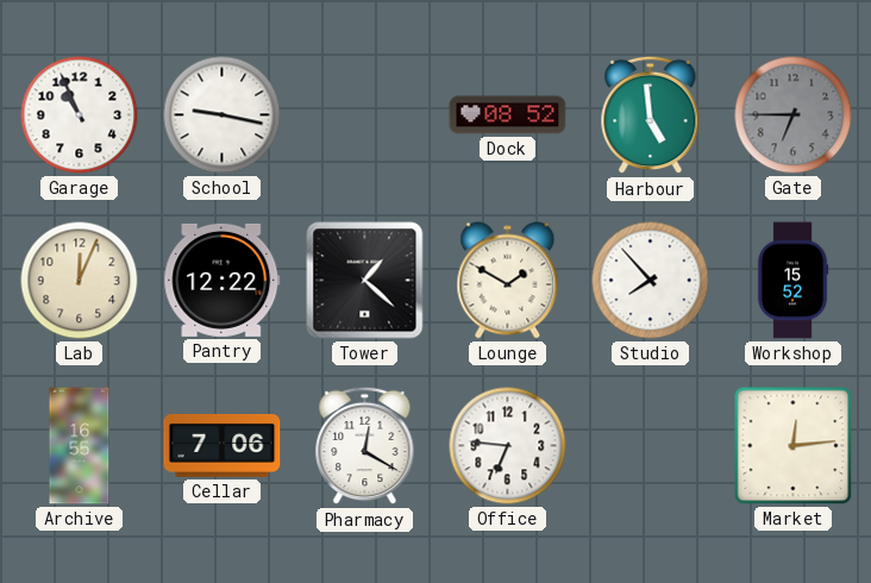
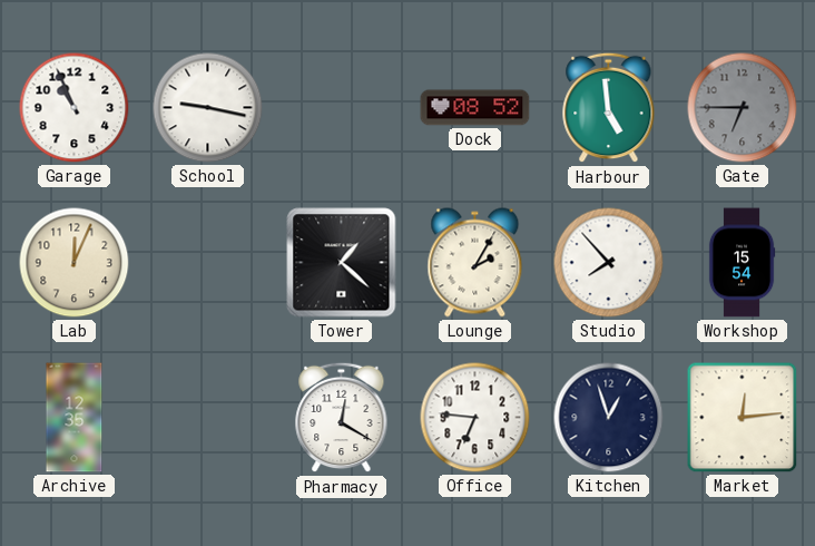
Pantry: 12:22 -> none (223, 280)
Lounge: 1:50 -> 2:05 (475, 263)
Workshop: 15:52 -> 15:54 (742, 263)
Archive: 16:55 -> 12:35 (75, 418)
Cellar: 7:06 -> none (223, 445)
Kitchen: none -> 12:57 (609, 418)
